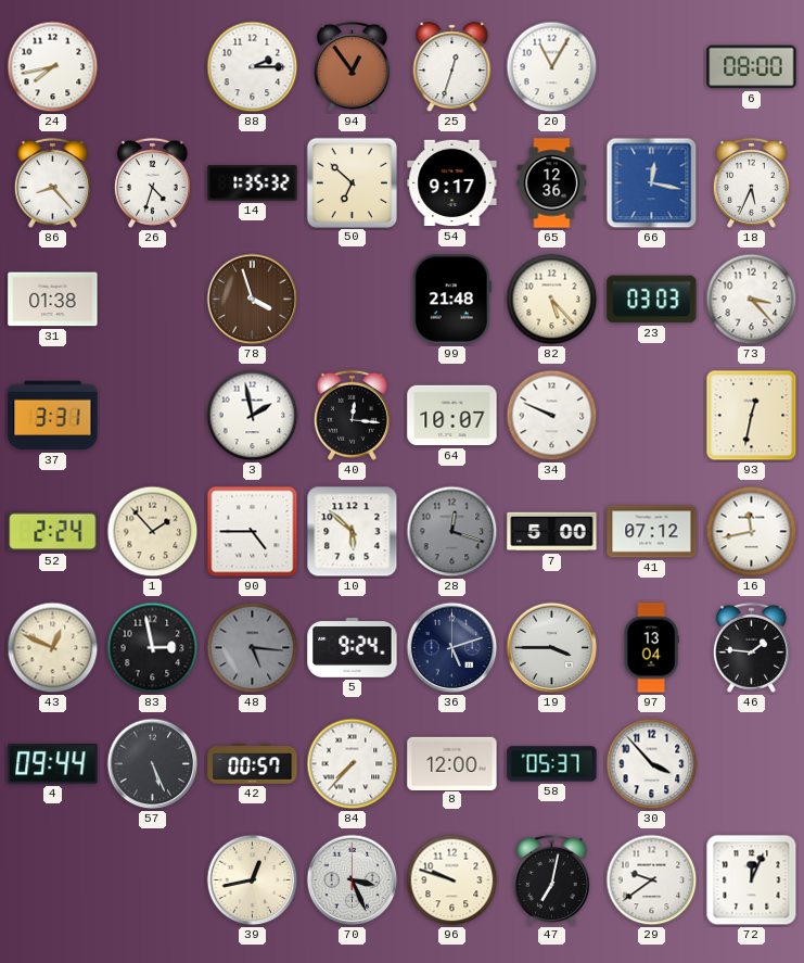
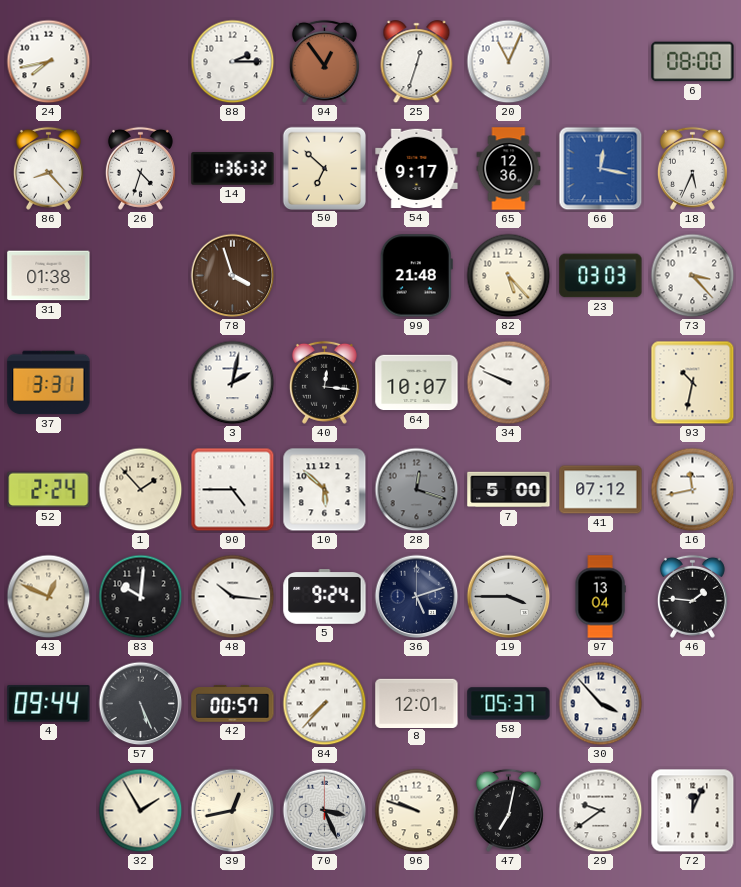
20: 11:05 -> 11:04 (509, 62)
14: 1:35 -> 1:36 (233, 169)
3: 1:58 -> 2:02 (233, 383)
93: 12:32 -> 10:32 (693, 383)
83: 2:58 -> 10:01 (141, 597)
48: 5:16 -> 10:16 (233, 597)
48 dial: grey -> white (233, 597)
8: 12:00 -> 12:01 (417, 703)
32: none -> 1:55 (141, 811)
